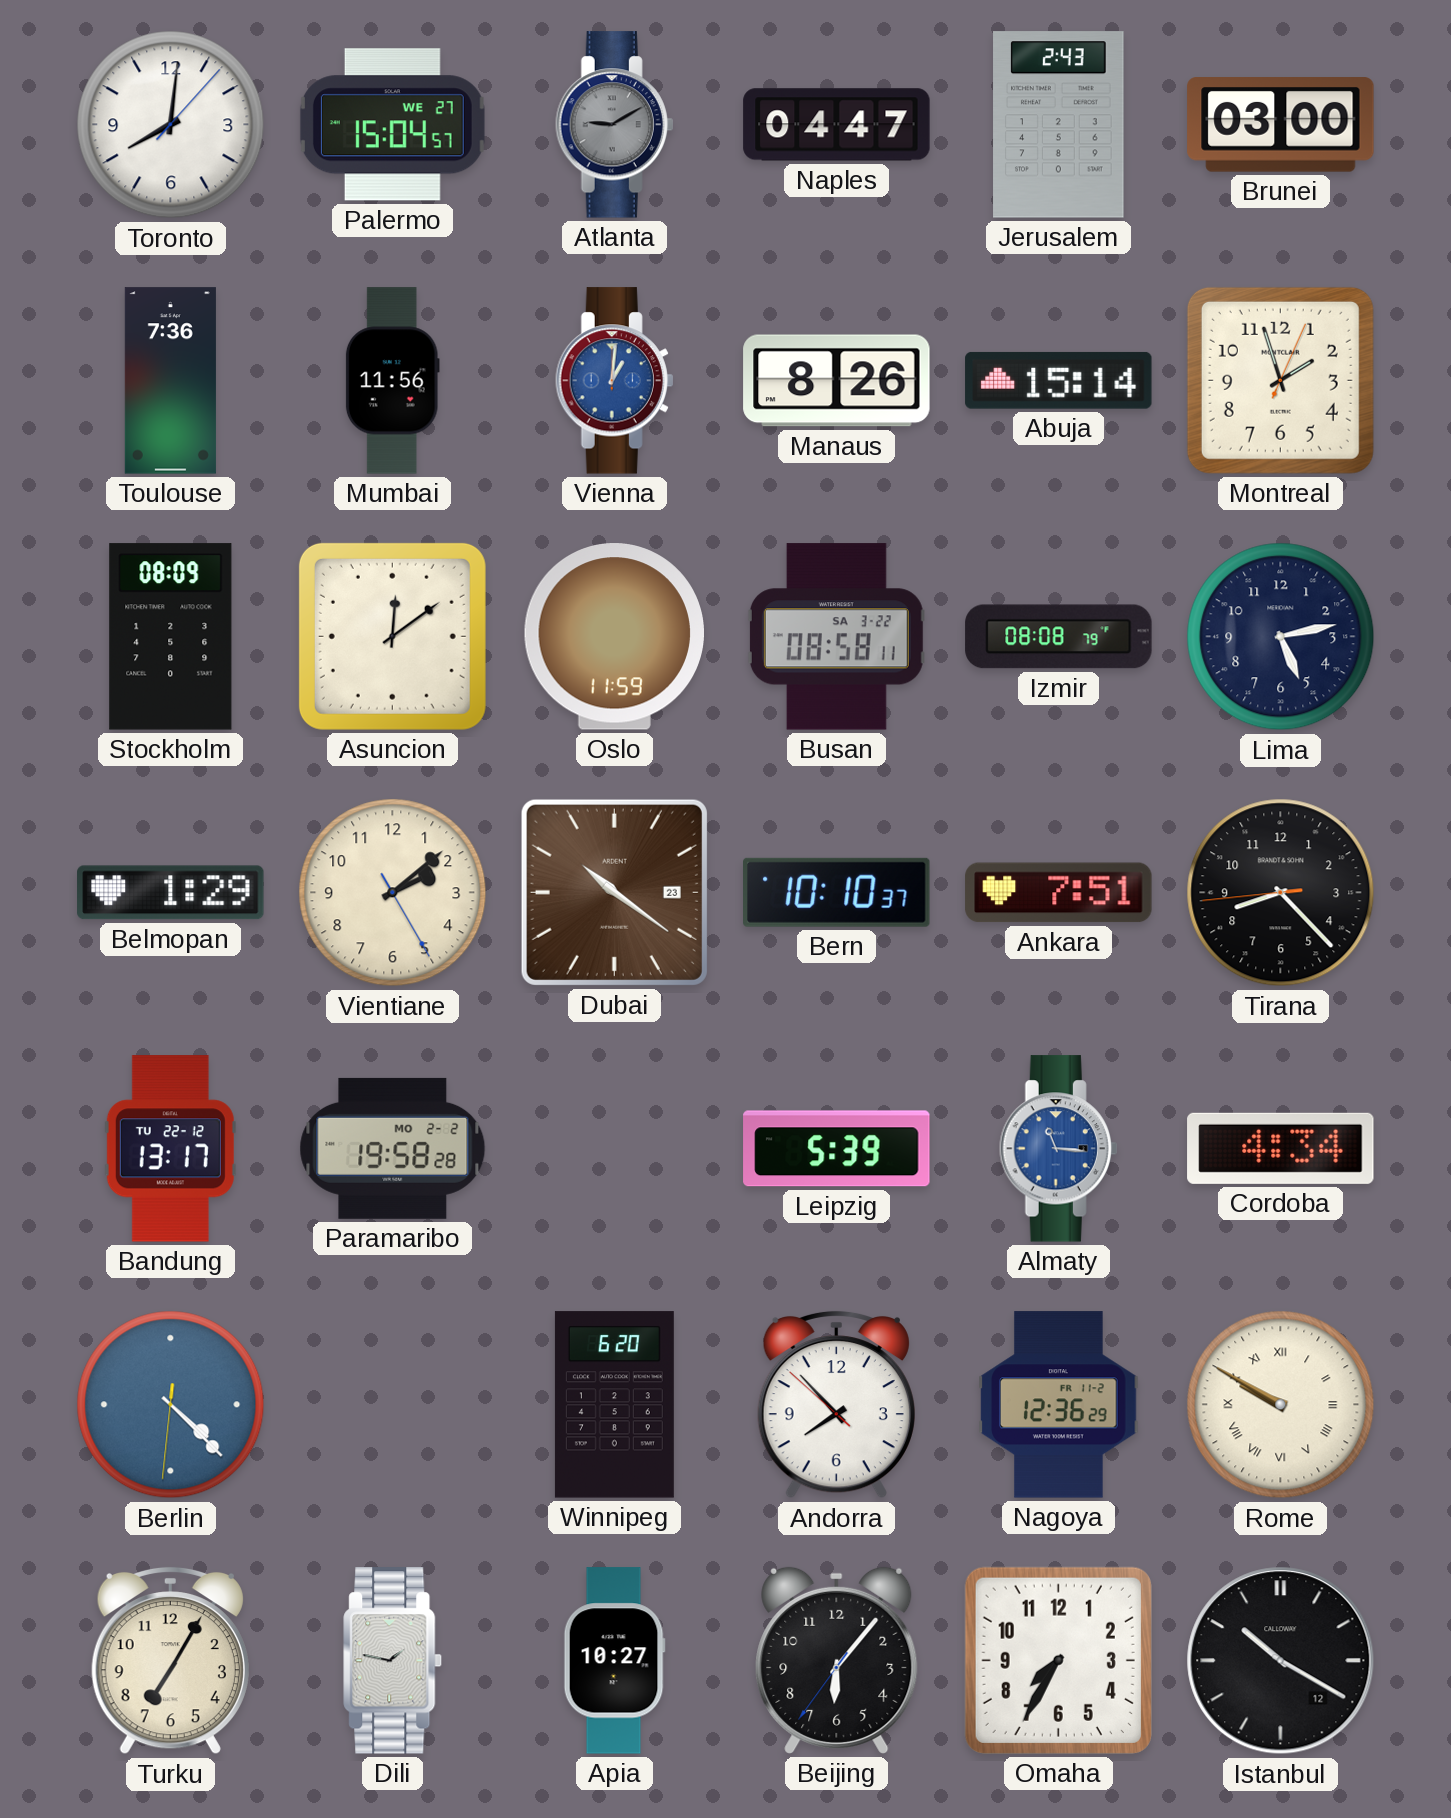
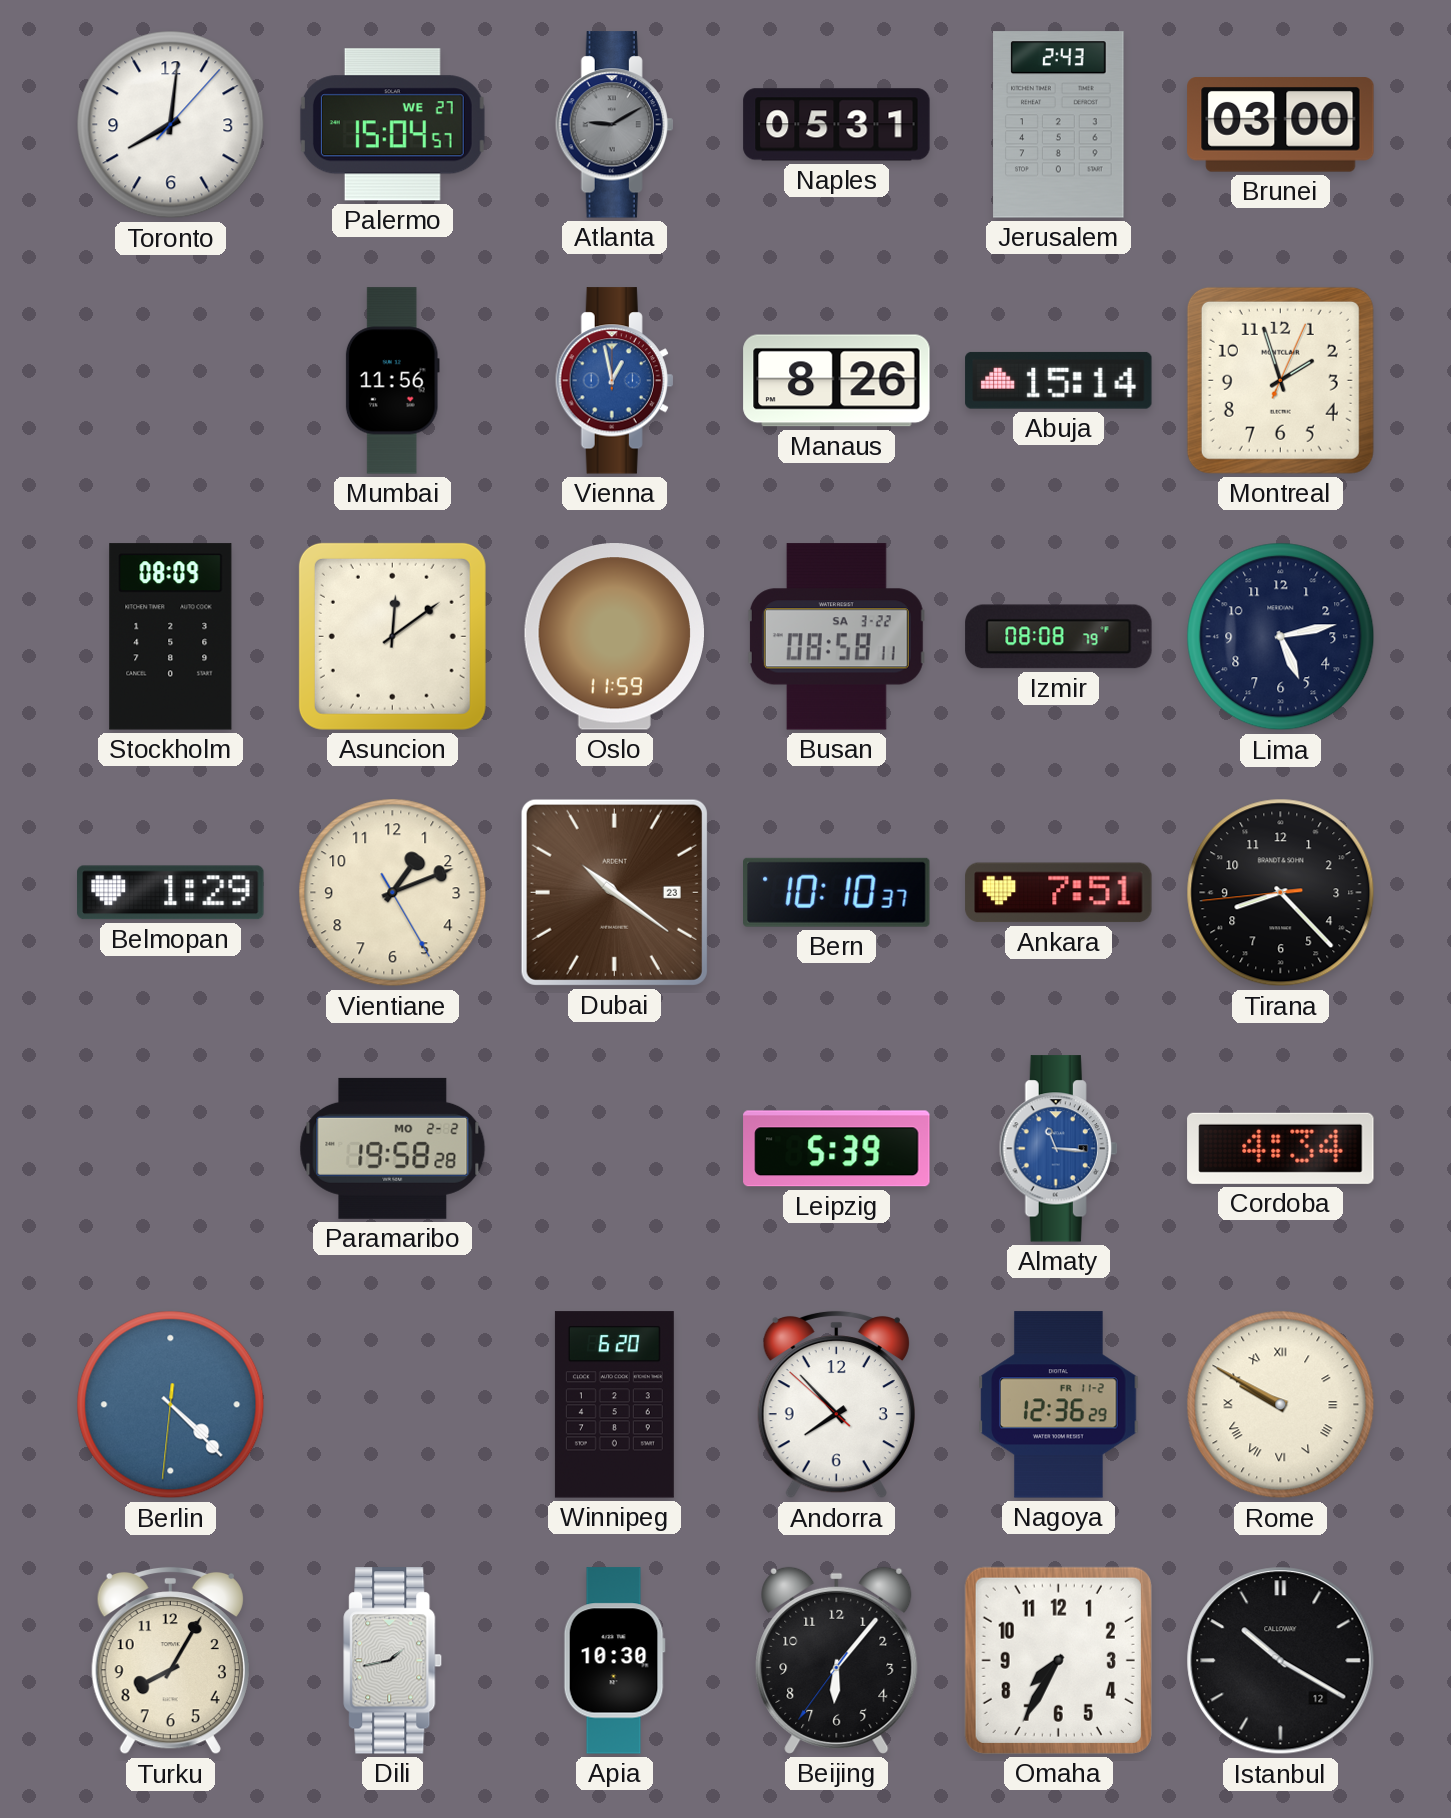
Naples: 04:47 -> 05:31 (837, 125)
Toulouse: 7:36 -> none (170, 381)
Vienna: 1:01 -> 12:58 (615, 381)
Vientiane: 2:08 -> 1:11 (393, 893)
Bandung: 13:17 -> none (170, 1149)
Turku: 7:05 -> 8:05 (170, 1661)
Dili: 1:47 -> 1:43 (393, 1661)
Apia: 10:27 -> 10:30 (614, 1661)
